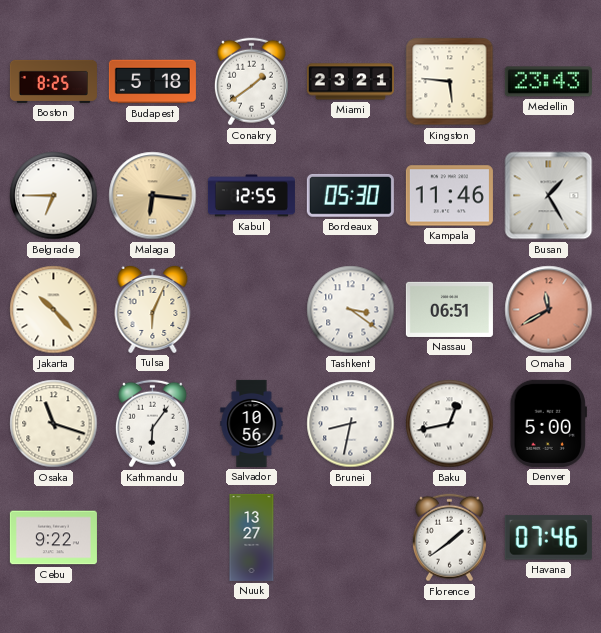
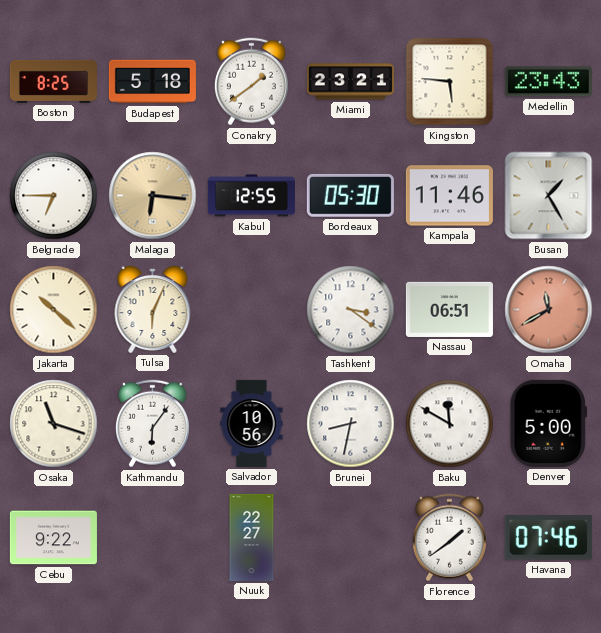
Jakarta: 10:23 -> 10:22 (54, 310)
Baku: 12:43 -> 11:50 (450, 424)
Nuuk: 13:27 -> 22:27 (252, 537)
